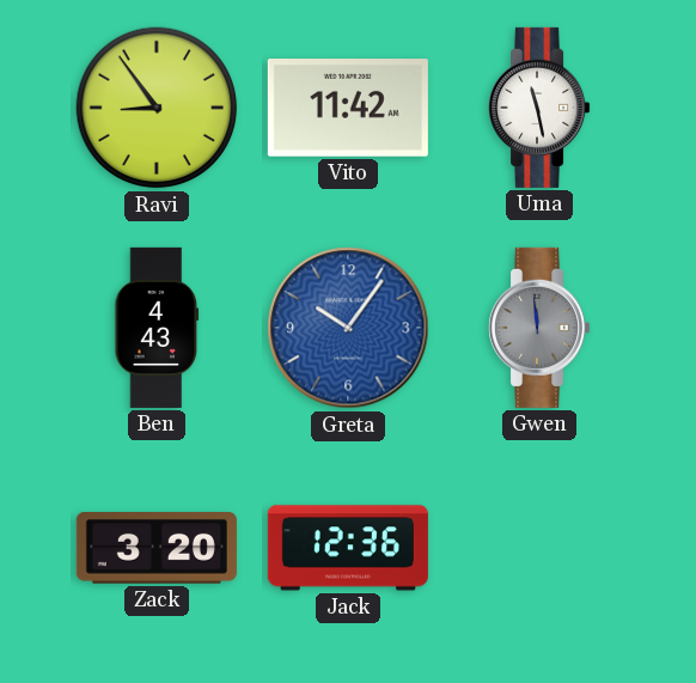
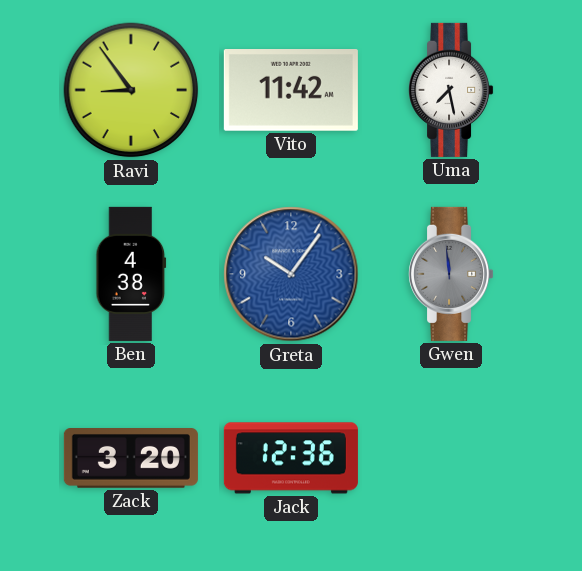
Uma: 11:28 -> 7:28 (452, 90)
Ben: 4:43 -> 4:38 (131, 274)
